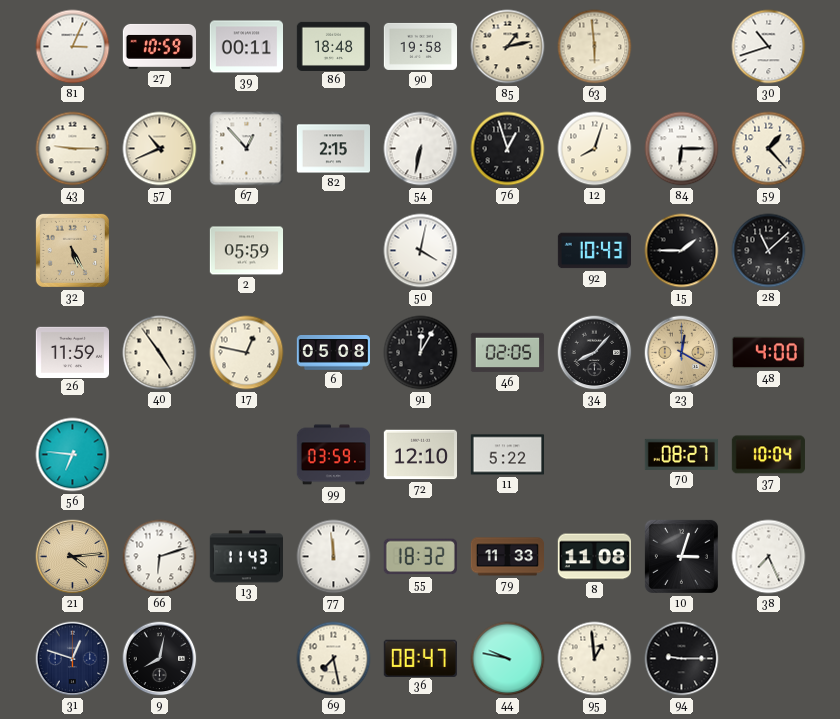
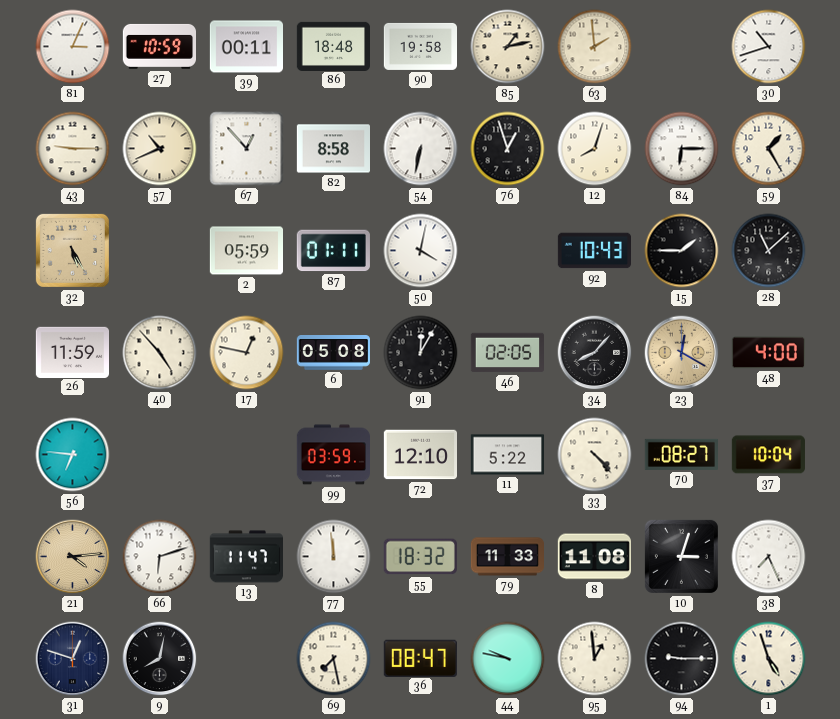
63: 5:59 -> 1:59 (595, 47)
82: 2:15 -> 8:58 (333, 149)
59: 1:23 -> 1:25 (769, 149)
87: none -> 01:11 (333, 251)
40: 4:54 -> 4:53 (160, 353)
33: none -> 4:23 (595, 455)
13: 11:43 -> 11:47 (246, 557)
1: none -> 4:57 (769, 659)
